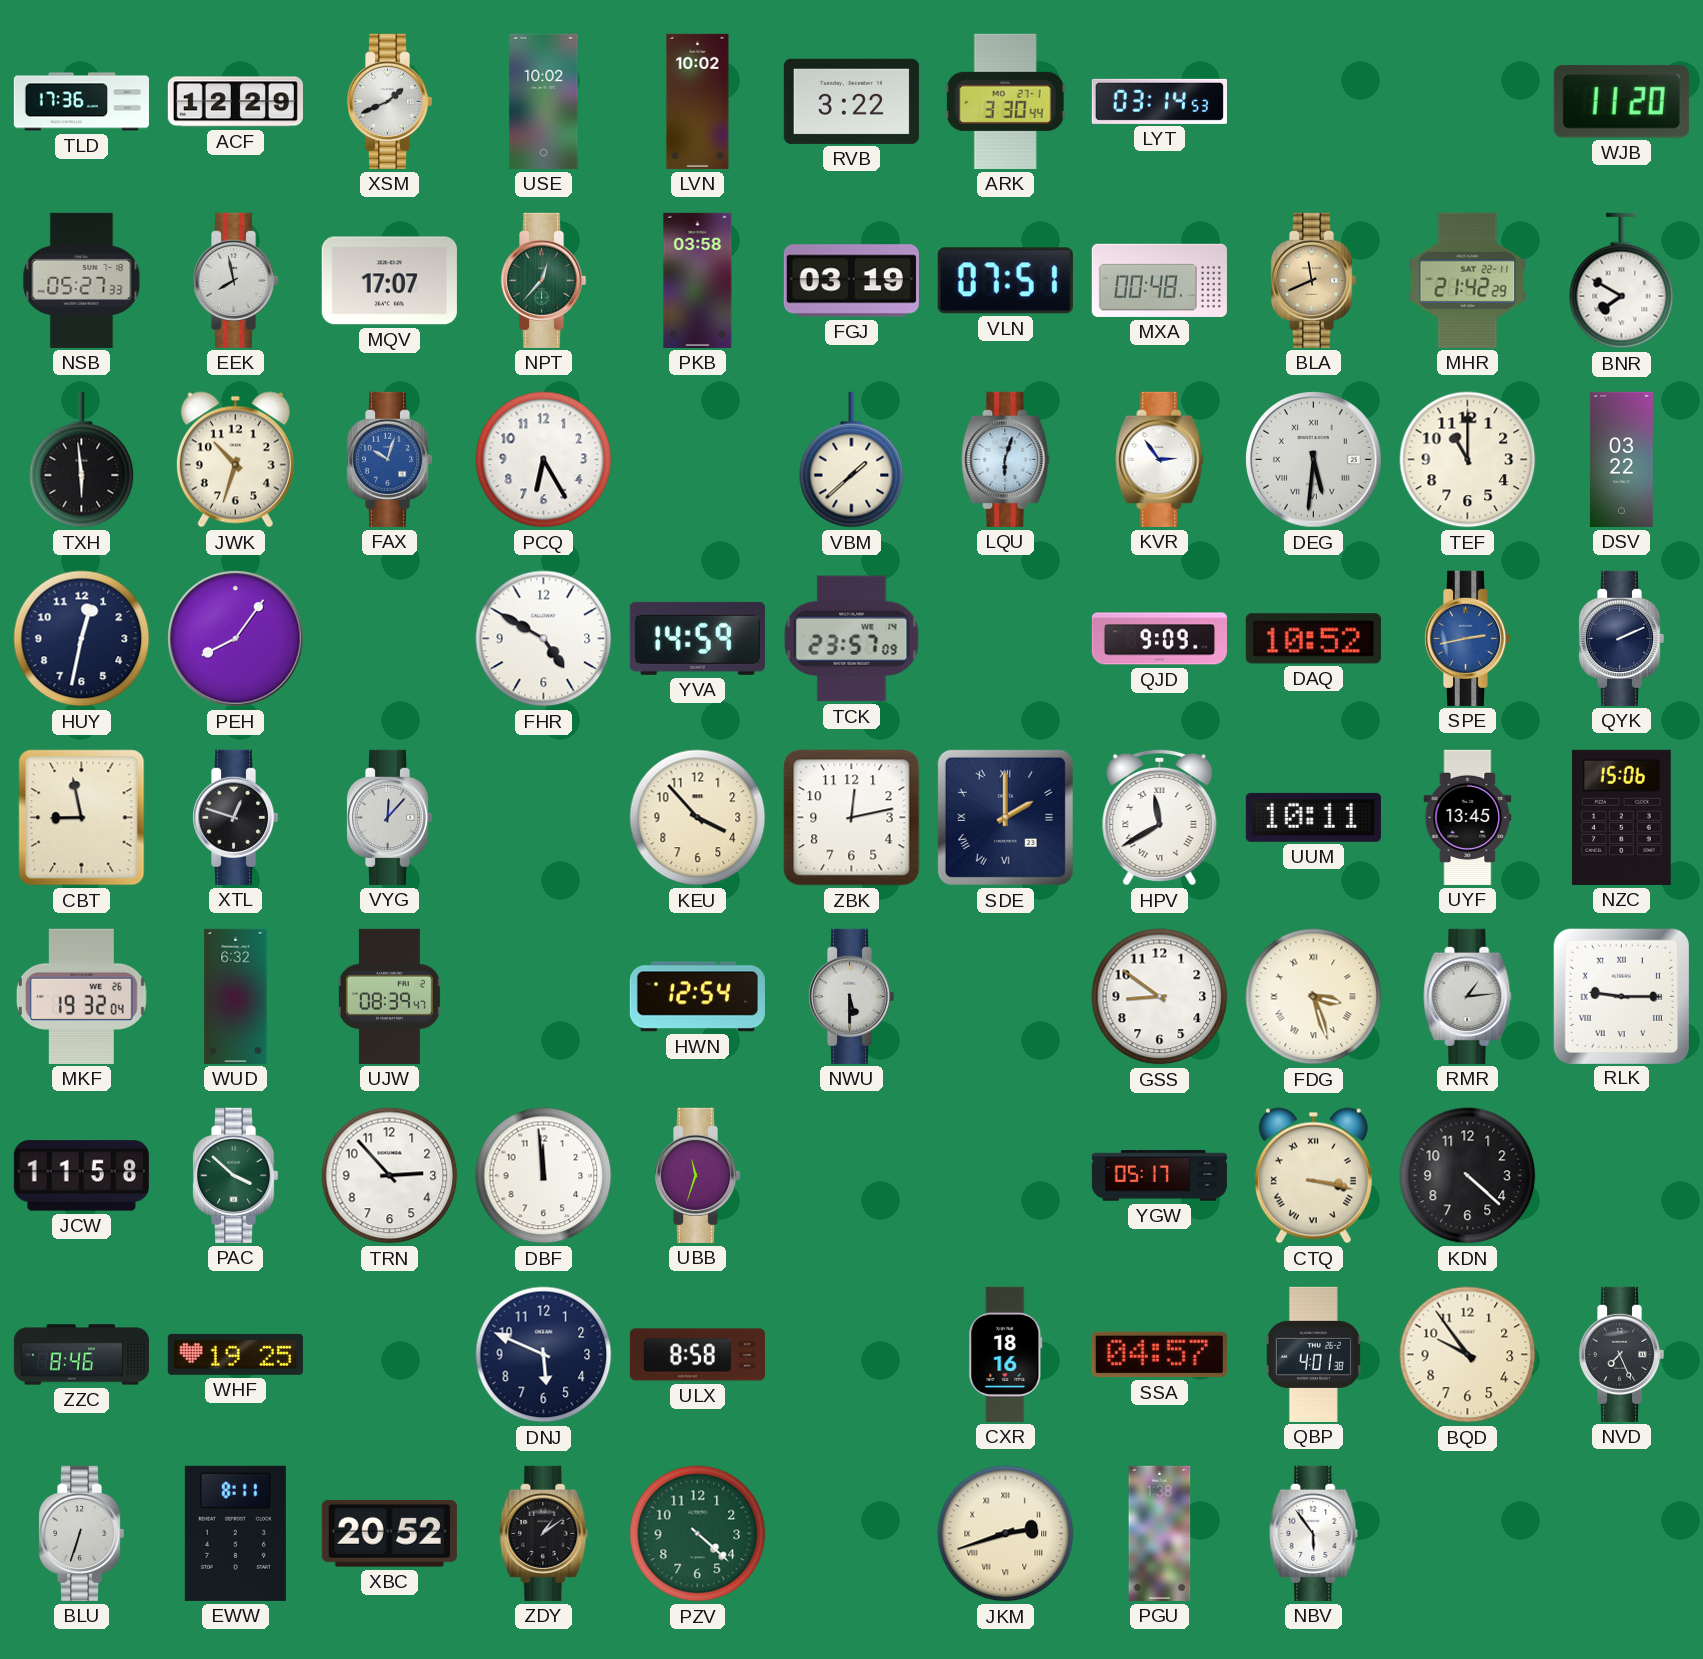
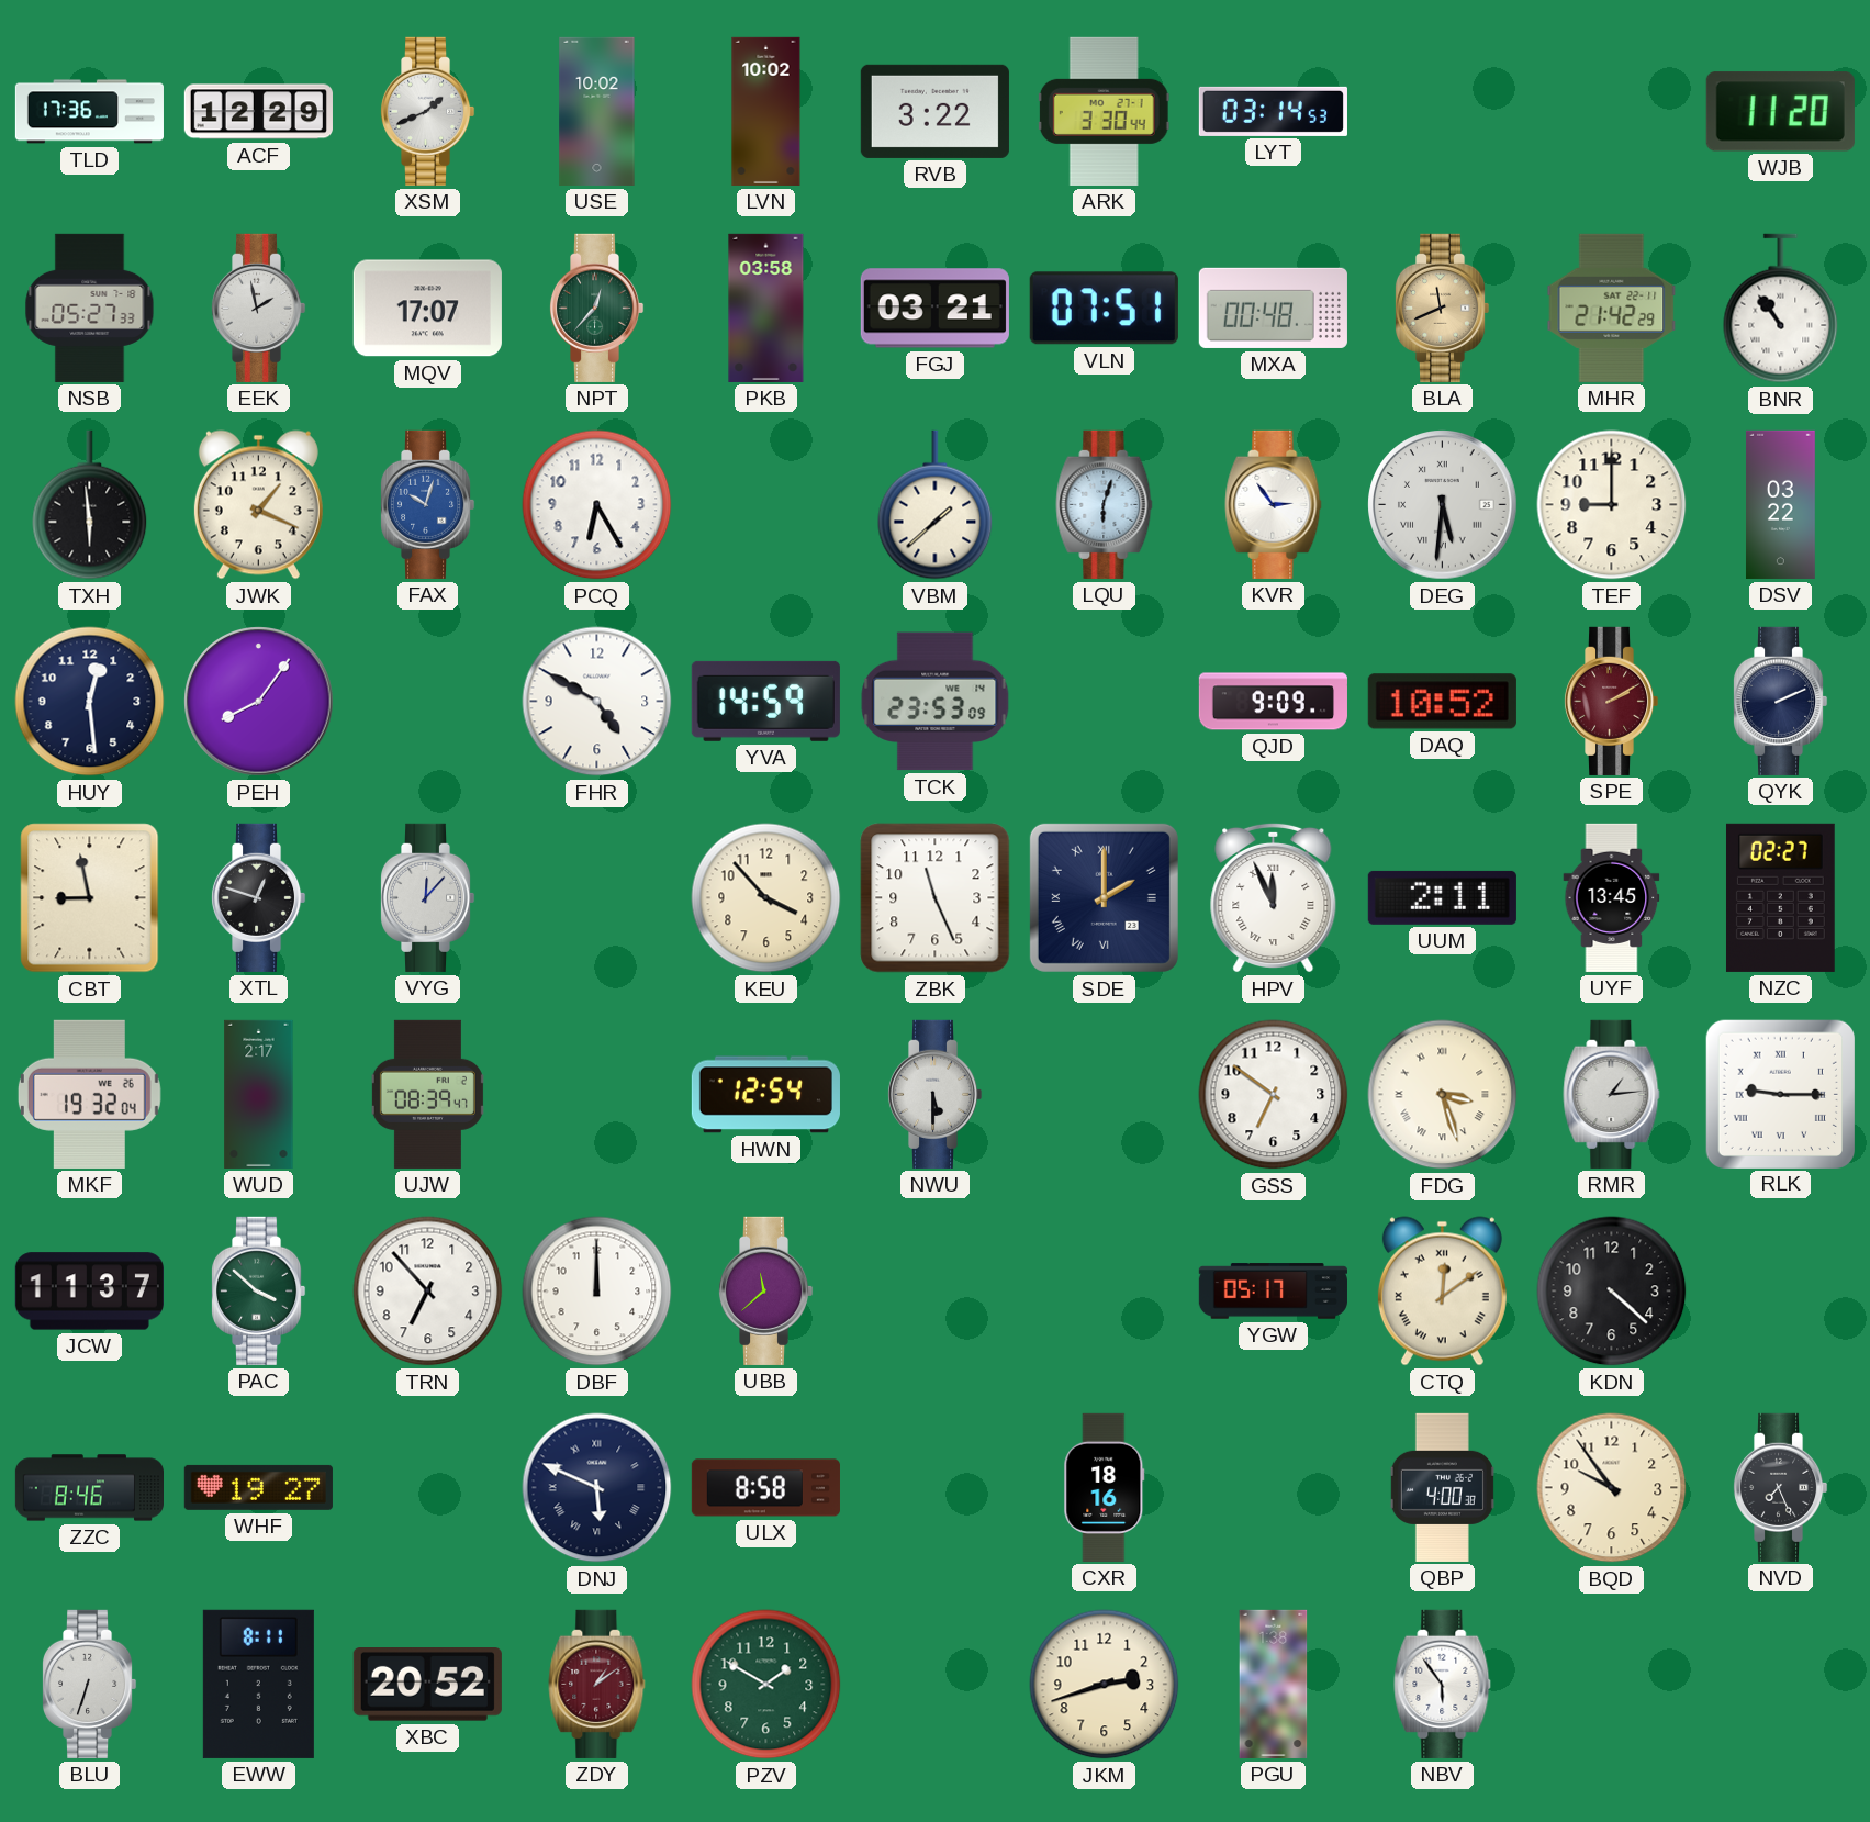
EEK: 7:58 -> 1:58 (258, 308)
FGJ: 03:19 -> 03:21 (934, 309)
BNR: 7:50 -> 10:54 (1781, 309)
JWK: 10:33 -> 1:19 (258, 505)
TEF: 11:00 -> 9:00 (1612, 505)
HUY: 12:32 -> 12:29 (90, 702)
TCK: 23:57 -> 23:53 (936, 702)
SPE: 2:43 -> 2:10 (1611, 701)
SPE dial: blue -> burgundy (1611, 701)
ZBK: 12:13 -> 11:26 (936, 898)
HPV: 11:40 -> 11:56 (1274, 897)
UUM: 10:11 -> 2:11 (1442, 897)
NZC: 15:06 -> 02:27 (1780, 897)
WUD: 6:32 -> 2:17 (259, 1094)
GSS: 8:51 -> 6:51 (1274, 1095)
JCW: 11:58 -> 11:37 (89, 1292)
TRN: 2:53 -> 6:53 (428, 1292)
DBF: 11:59 -> 12:00 (597, 1292)
UBB: 11:33 -> 11:38 (765, 1290)
CTQ: 3:17 -> 12:09 (1442, 1292)
WHF: 19:25 -> 19:27 (258, 1487)
DNJ numerals: Arabic -> Roman (597, 1488)
SSA: 04:57 -> none (1159, 1355)
QBP: 4:01 -> 4:00 (1442, 1487)
ZDY dial: black -> burgundy (597, 1684)
PZV: 4:22 -> 1:50 (766, 1685)
JKM numerals: Roman -> Arabic (1105, 1685)
